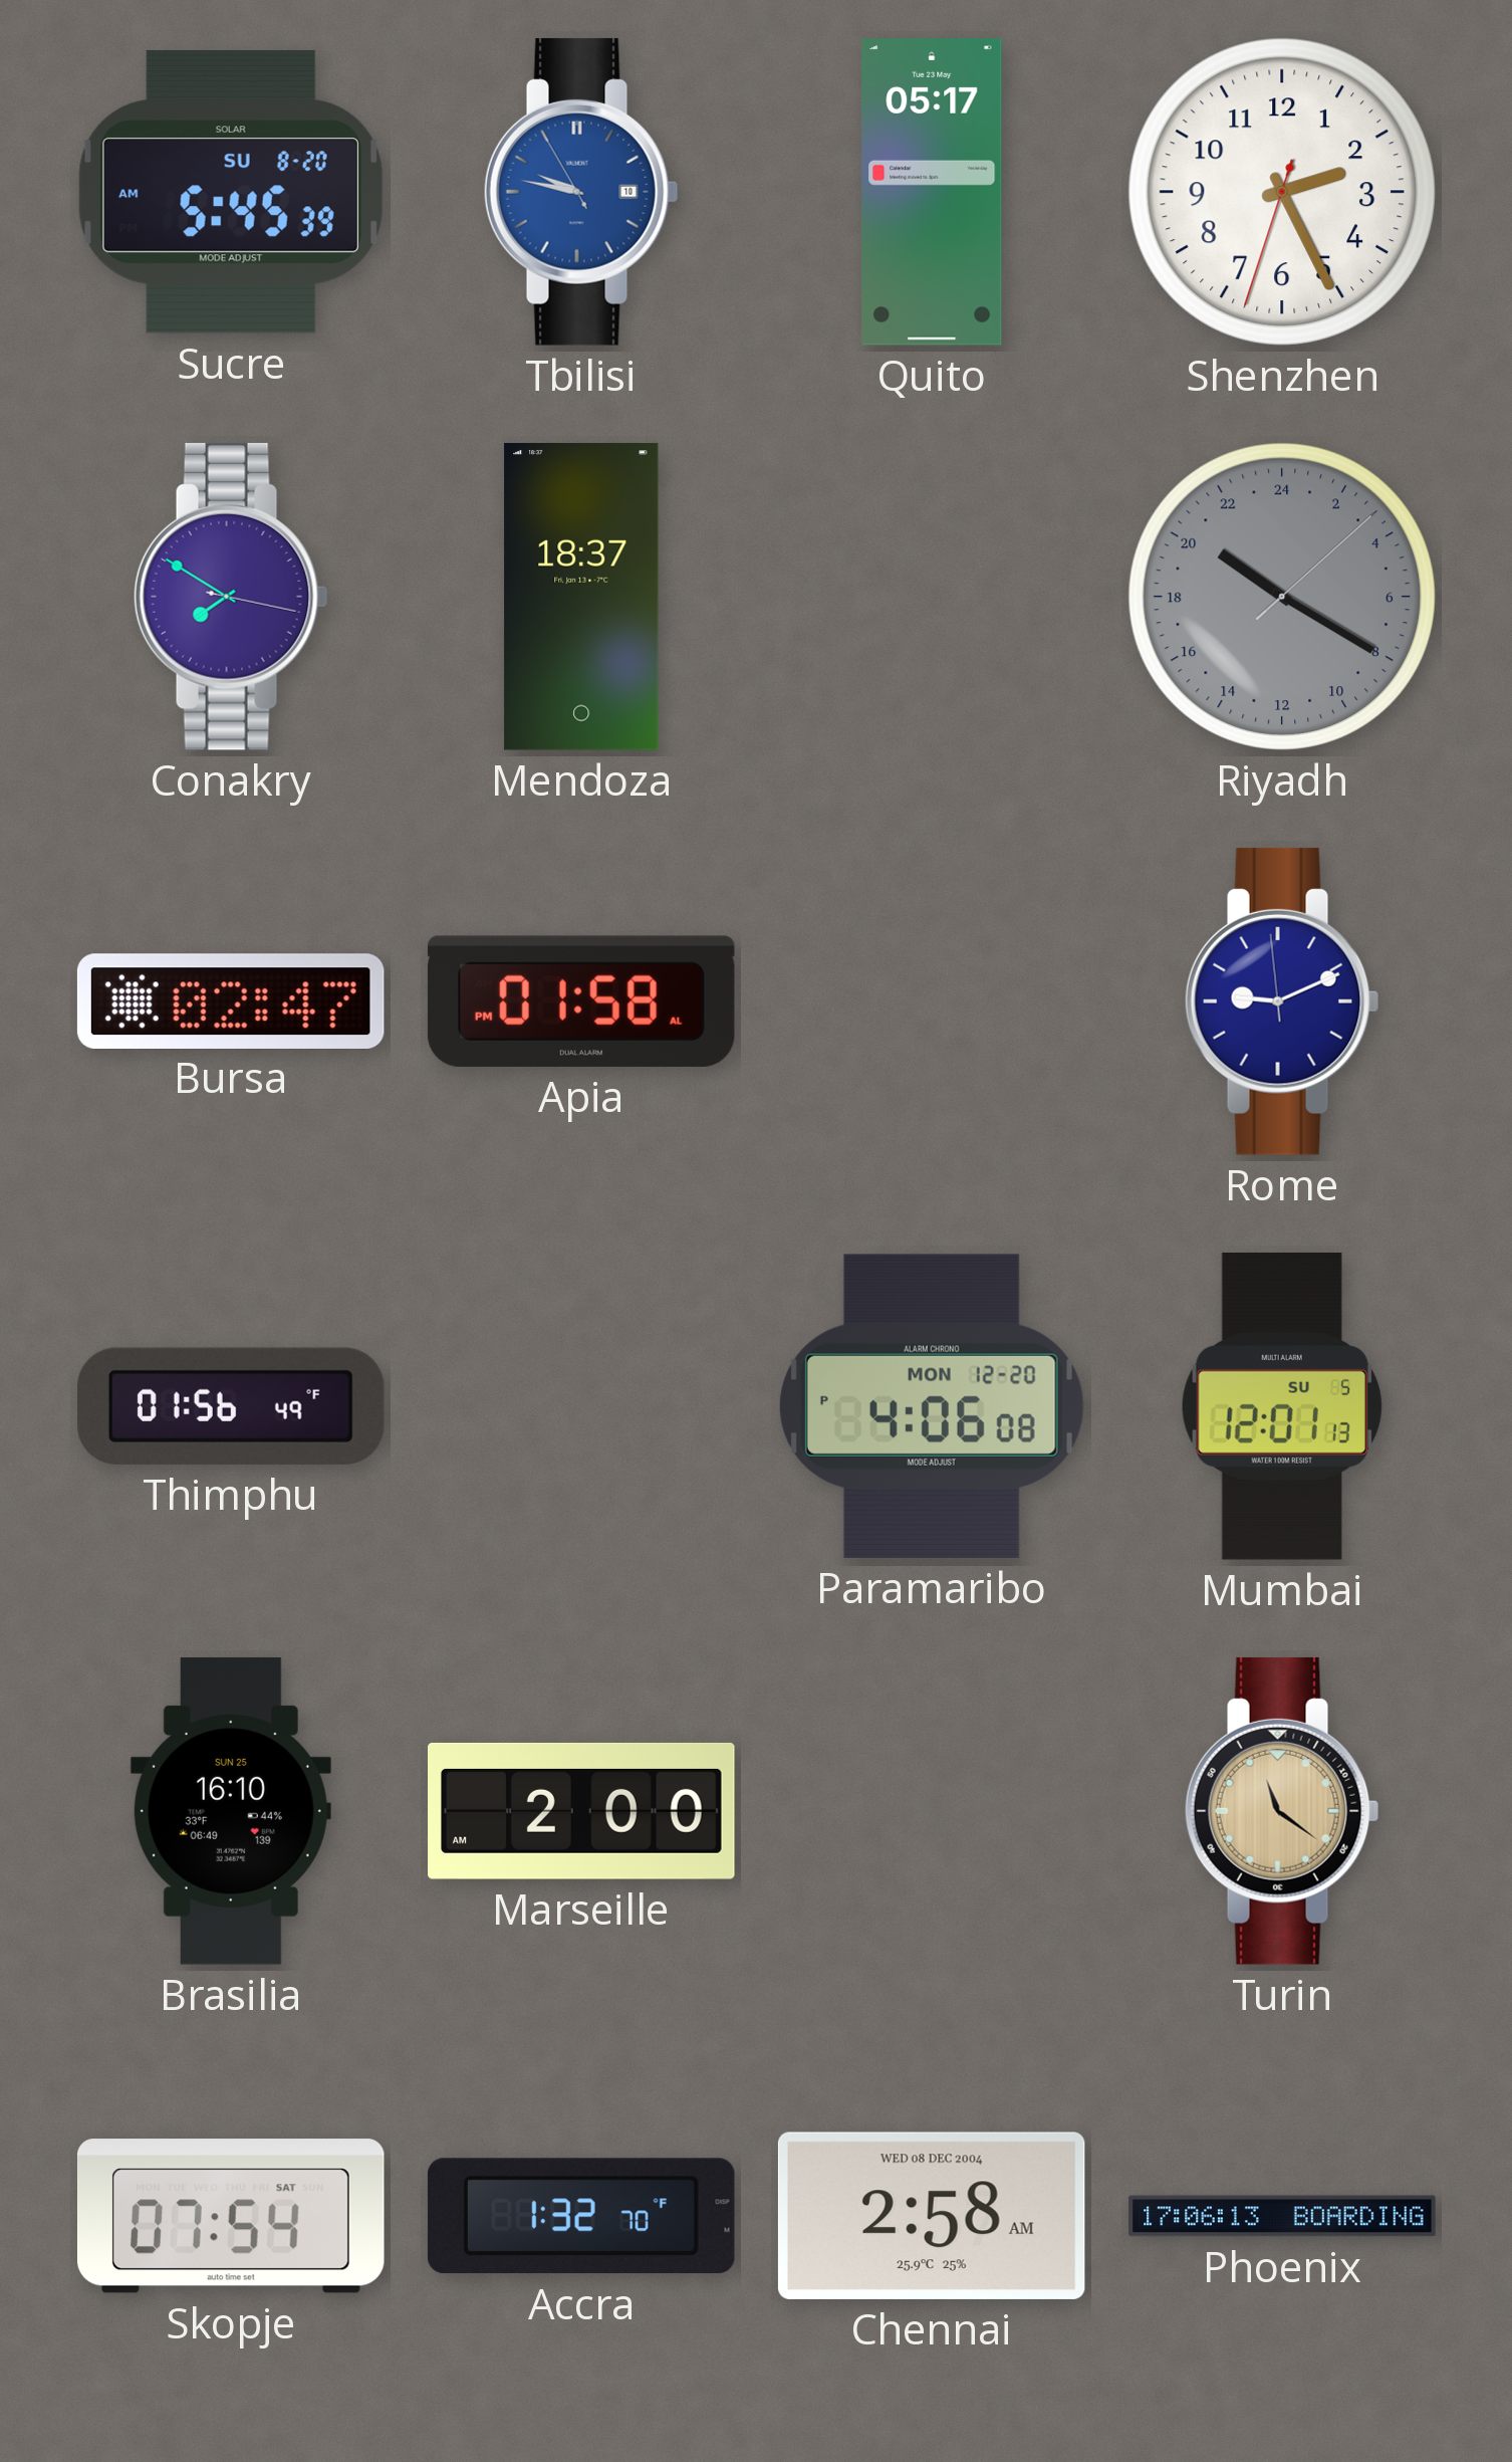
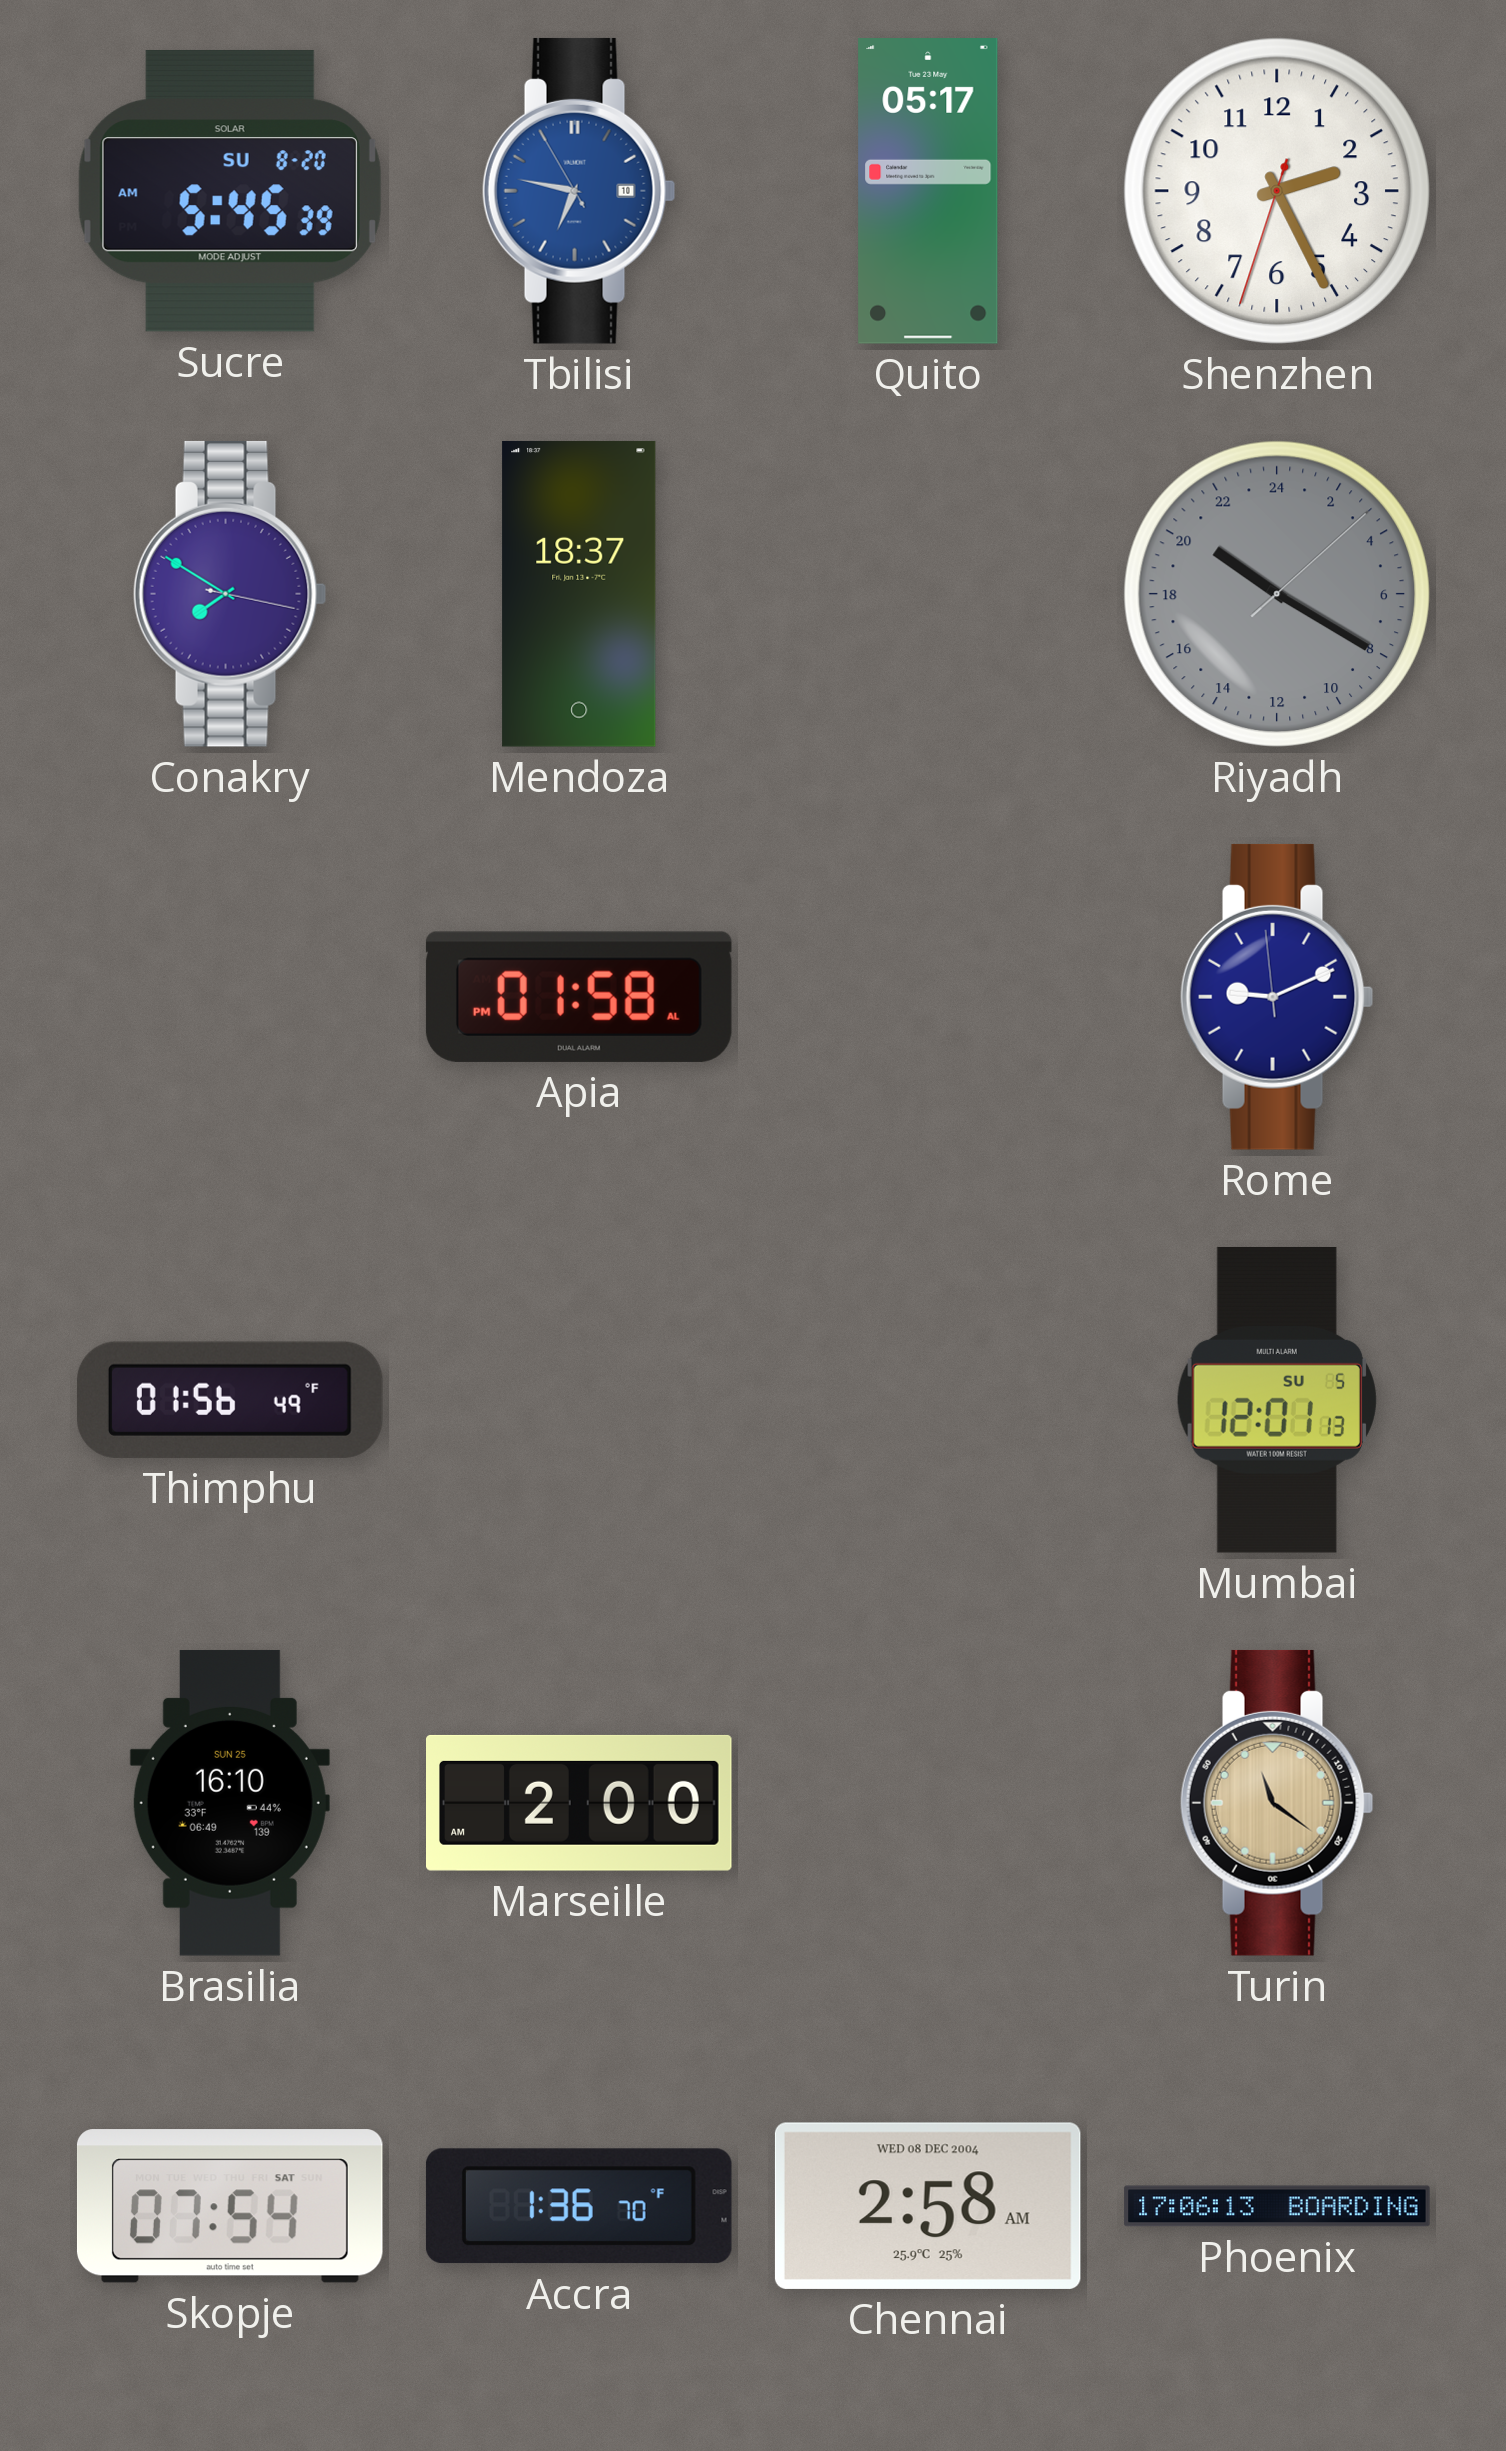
Tbilisi: 9:46 -> 6:46 (579, 191)
Bursa: 02:47 -> none (231, 1000)
Paramaribo: 4:06 -> none (932, 1406)
Accra: 1:32 -> 1:36 (579, 2206)
